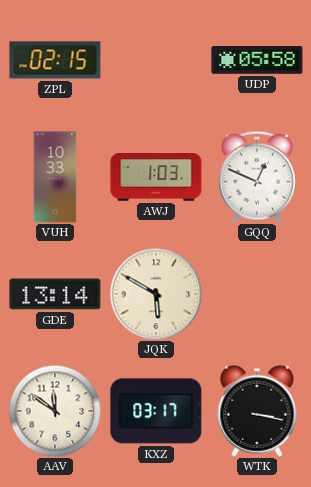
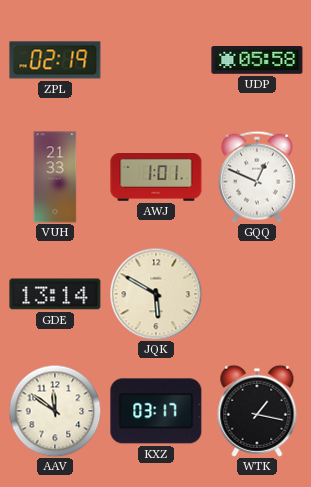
ZPL: 02:15 -> 02:19 (55, 60)
VUH: 10:33 -> 21:33 (55, 177)
AWJ: 1:03 -> 1:01 (156, 177)
WTK: 3:17 -> 1:17 (257, 411)
